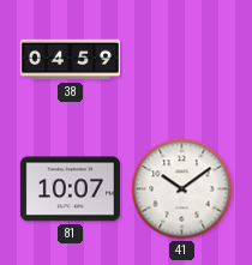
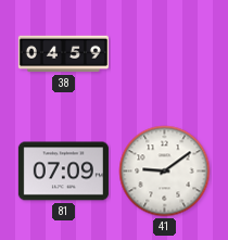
81: 10:07 -> 07:09 (63, 172)
41: 10:09 -> 9:09 (165, 172)
